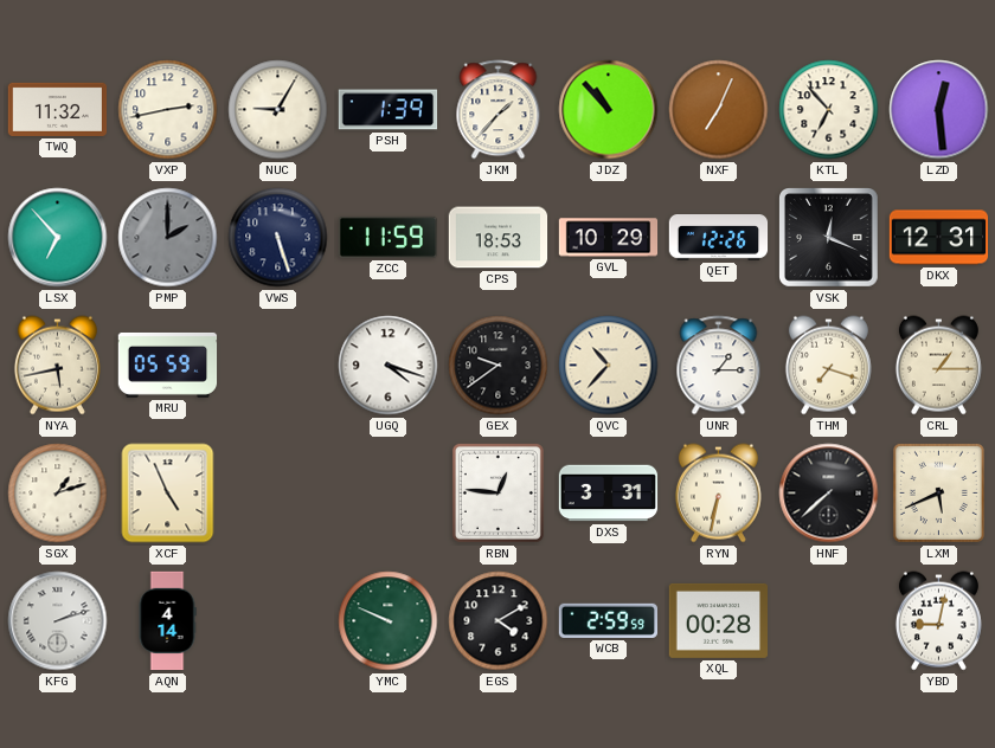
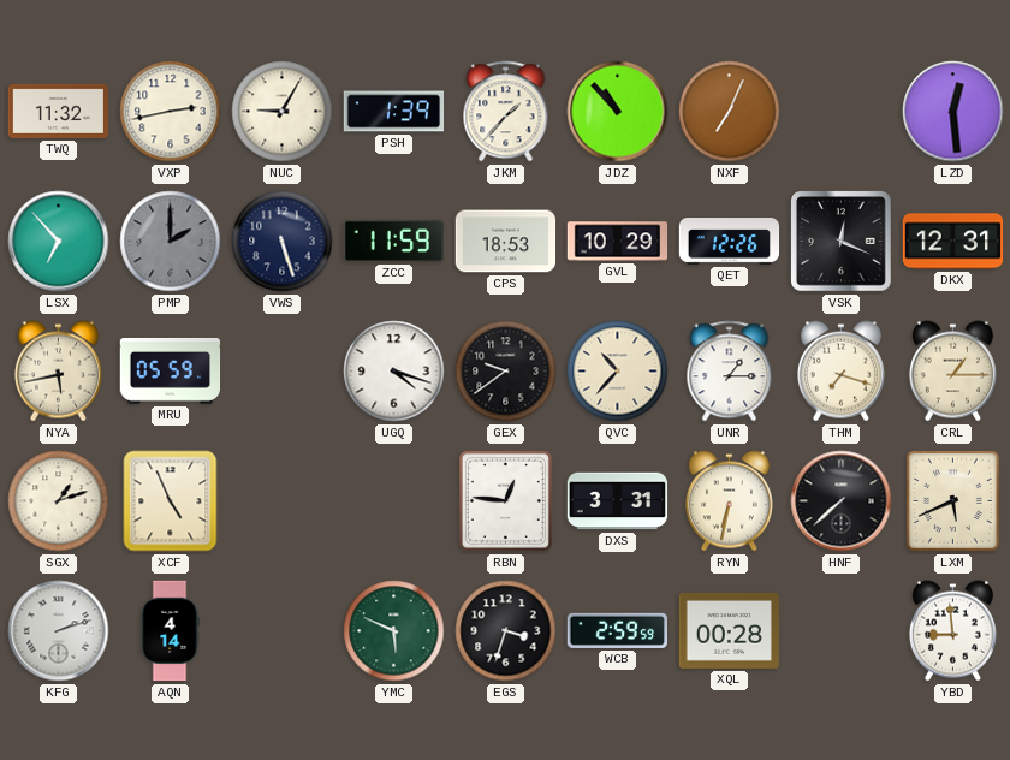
KTL: 6:53 -> none (829, 110)
YMC: 9:49 -> 5:49 (394, 631)
EGS: 4:10 -> 3:33 (506, 631)
YBD: 9:02 -> 8:59 (952, 631)
